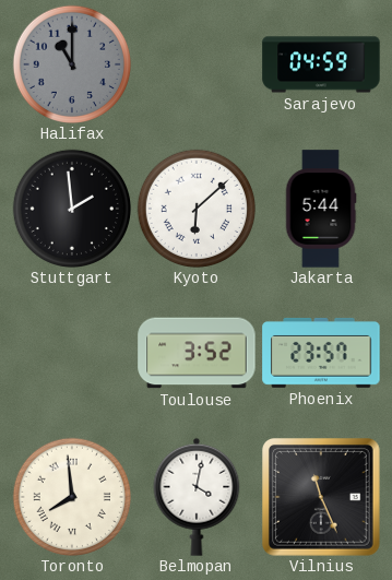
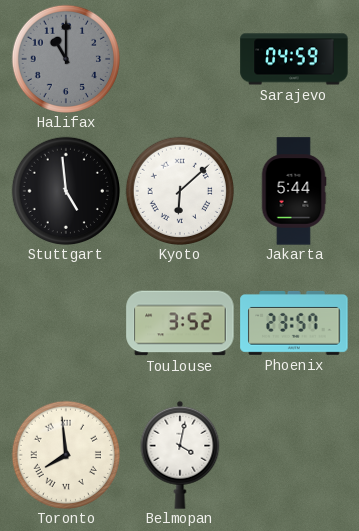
Stuttgart: 1:59 -> 4:59 (65, 190)
Vilnius: 11:26 -> none (322, 498)
